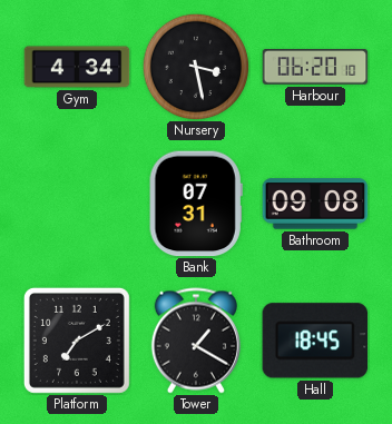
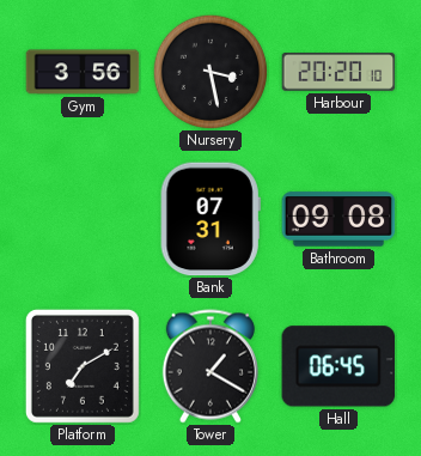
Gym: 4:34 -> 3:56 (83, 72)
Harbour: 06:20 -> 20:20 (338, 72)
Hall: 18:45 -> 06:45 (337, 366)
